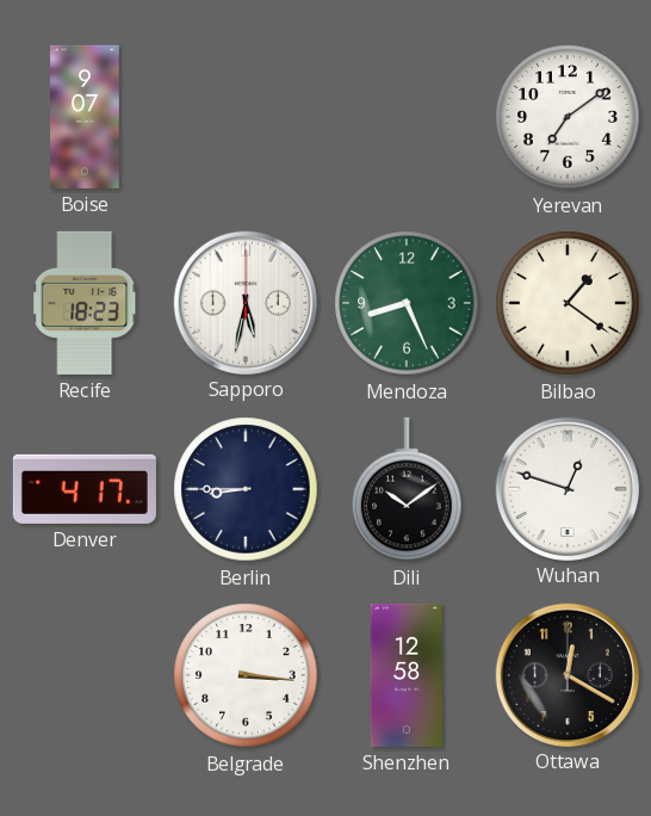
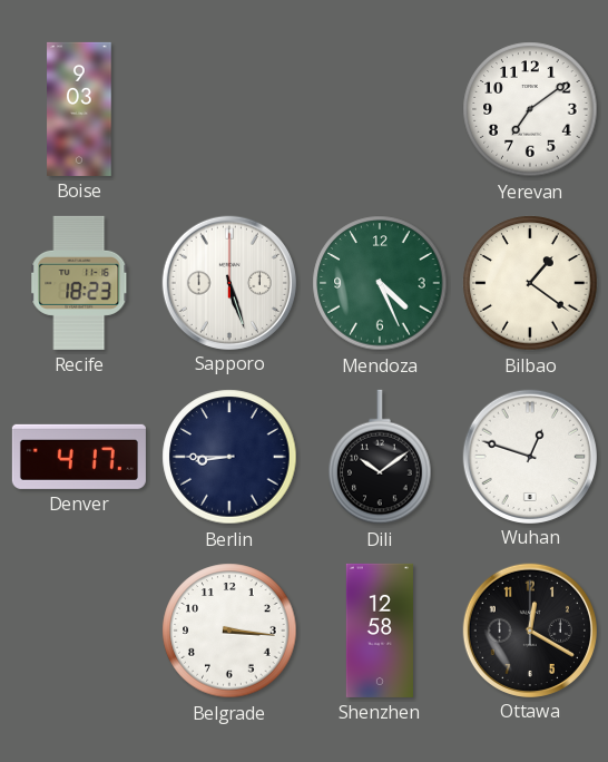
Boise: 9:07 -> 9:03 (79, 109)
Sapporo: 5:32 -> 5:27 (228, 282)
Mendoza: 8:26 -> 4:26 (380, 283)
